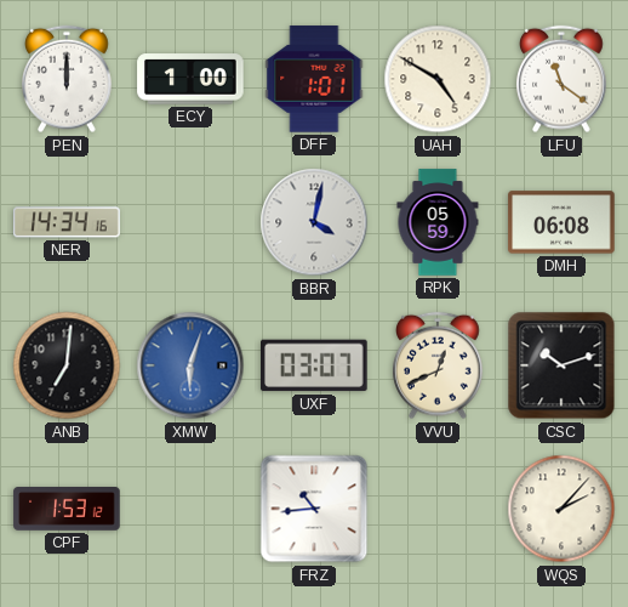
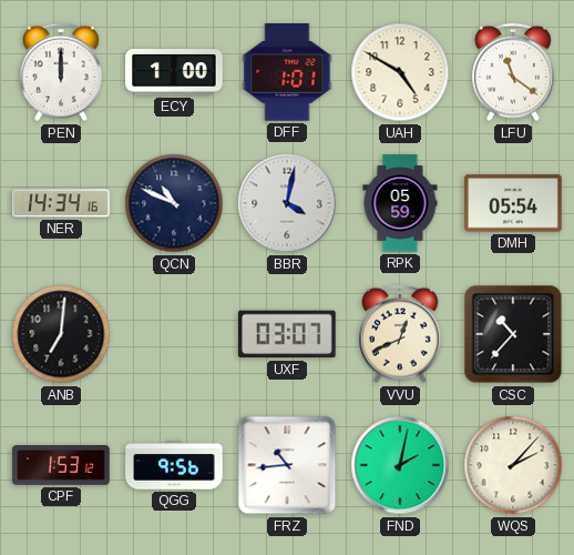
QCN: none -> 10:49 (174, 203)
DMH: 06:08 -> 05:54 (513, 203)
XMW: 6:03 -> none (190, 365)
CSC: 10:12 -> 10:37 (513, 334)
QGG: none -> 9:56 (174, 465)
FND: none -> 2:02 (400, 465)
